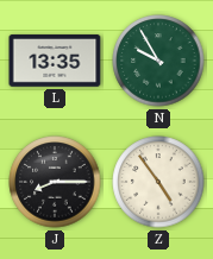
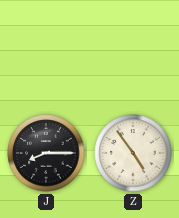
L: 13:35 -> none (55, 61)
N: 9:55 -> none (158, 61)
